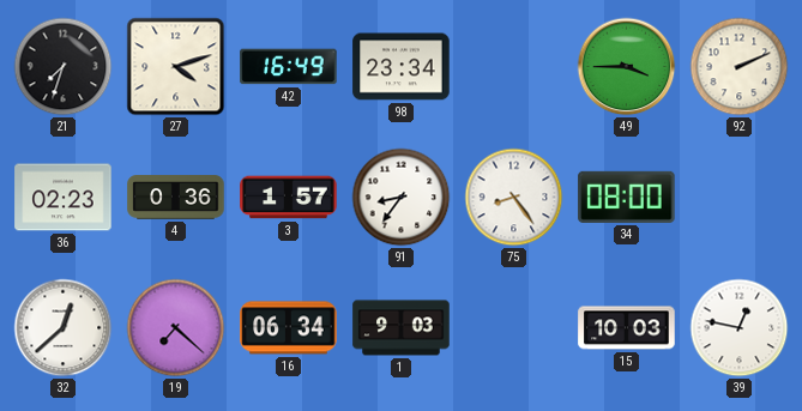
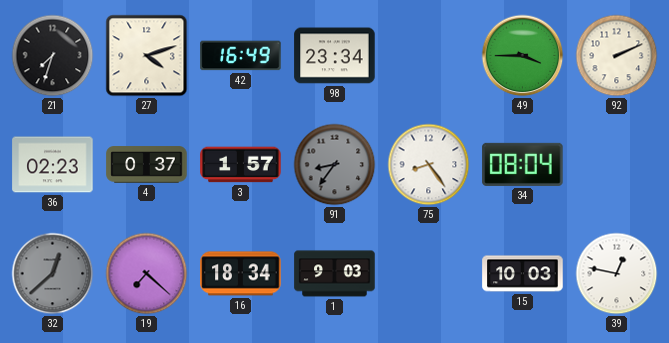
4: 0:36 -> 0:37 (147, 165)
91 dial: white -> grey (335, 165)
34: 08:00 -> 08:04 (523, 164)
32 dial: white -> grey (53, 274)
16: 06:34 -> 18:34 (241, 274)
